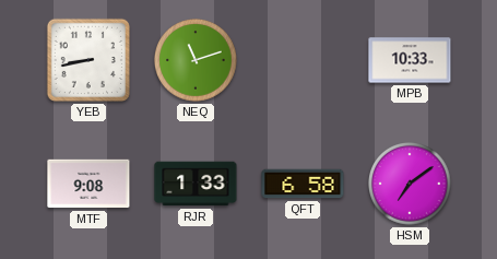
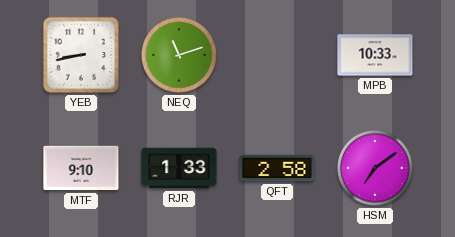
MTF: 9:08 -> 9:10 (81, 168)
QFT: 6:58 -> 2:58 (277, 168)
